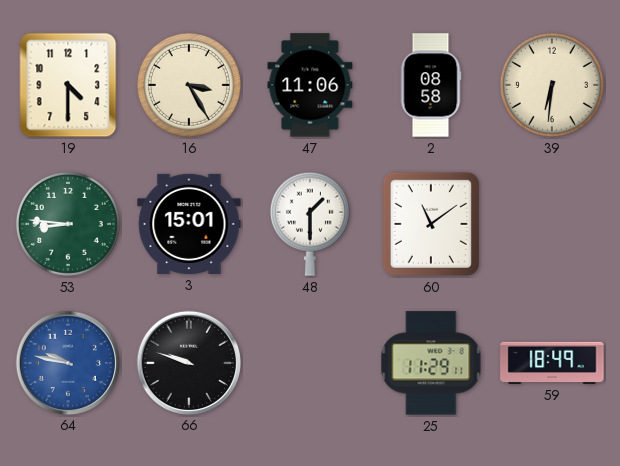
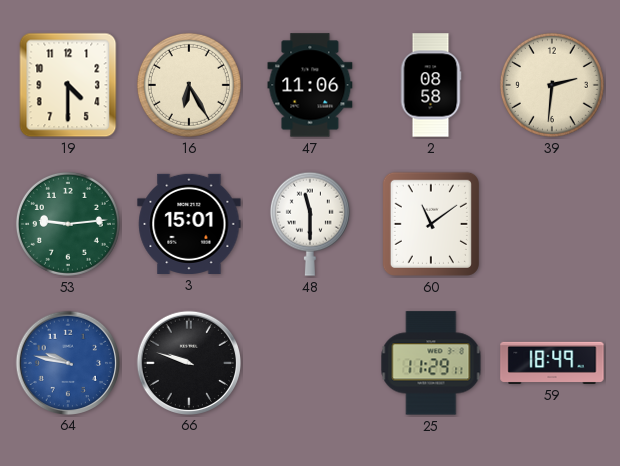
16: 3:25 -> 6:25 (189, 85)
39: 6:31 -> 2:31 (552, 85)
53: 8:46 -> 9:14 (68, 224)
48: 1:30 -> 11:30 (310, 224)
